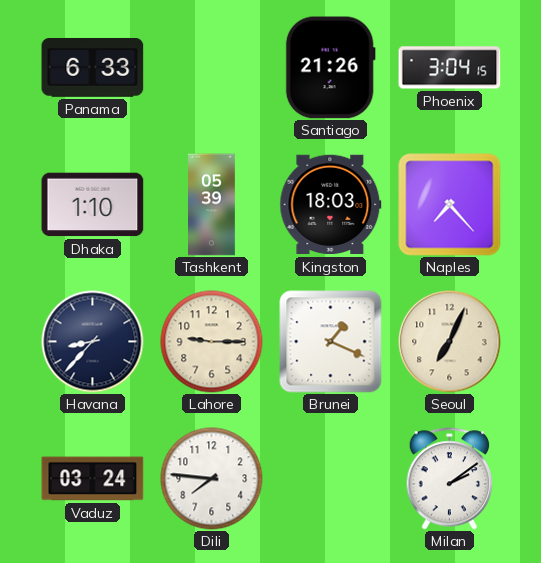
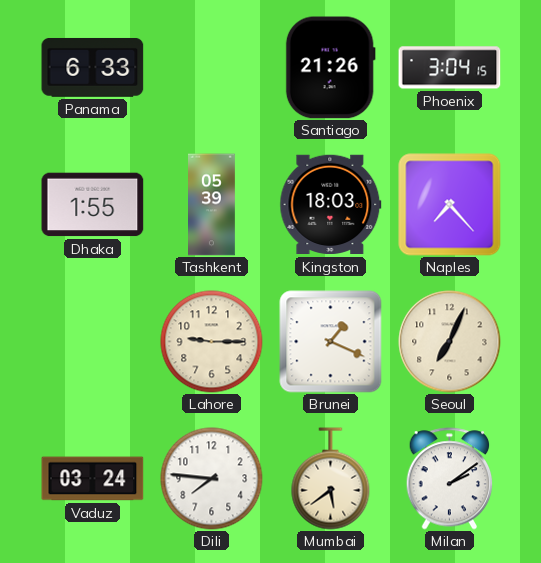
Dhaka: 1:10 -> 1:55 (93, 205)
Havana: 8:37 -> none (93, 342)
Mumbai: none -> 5:39 (331, 479)
